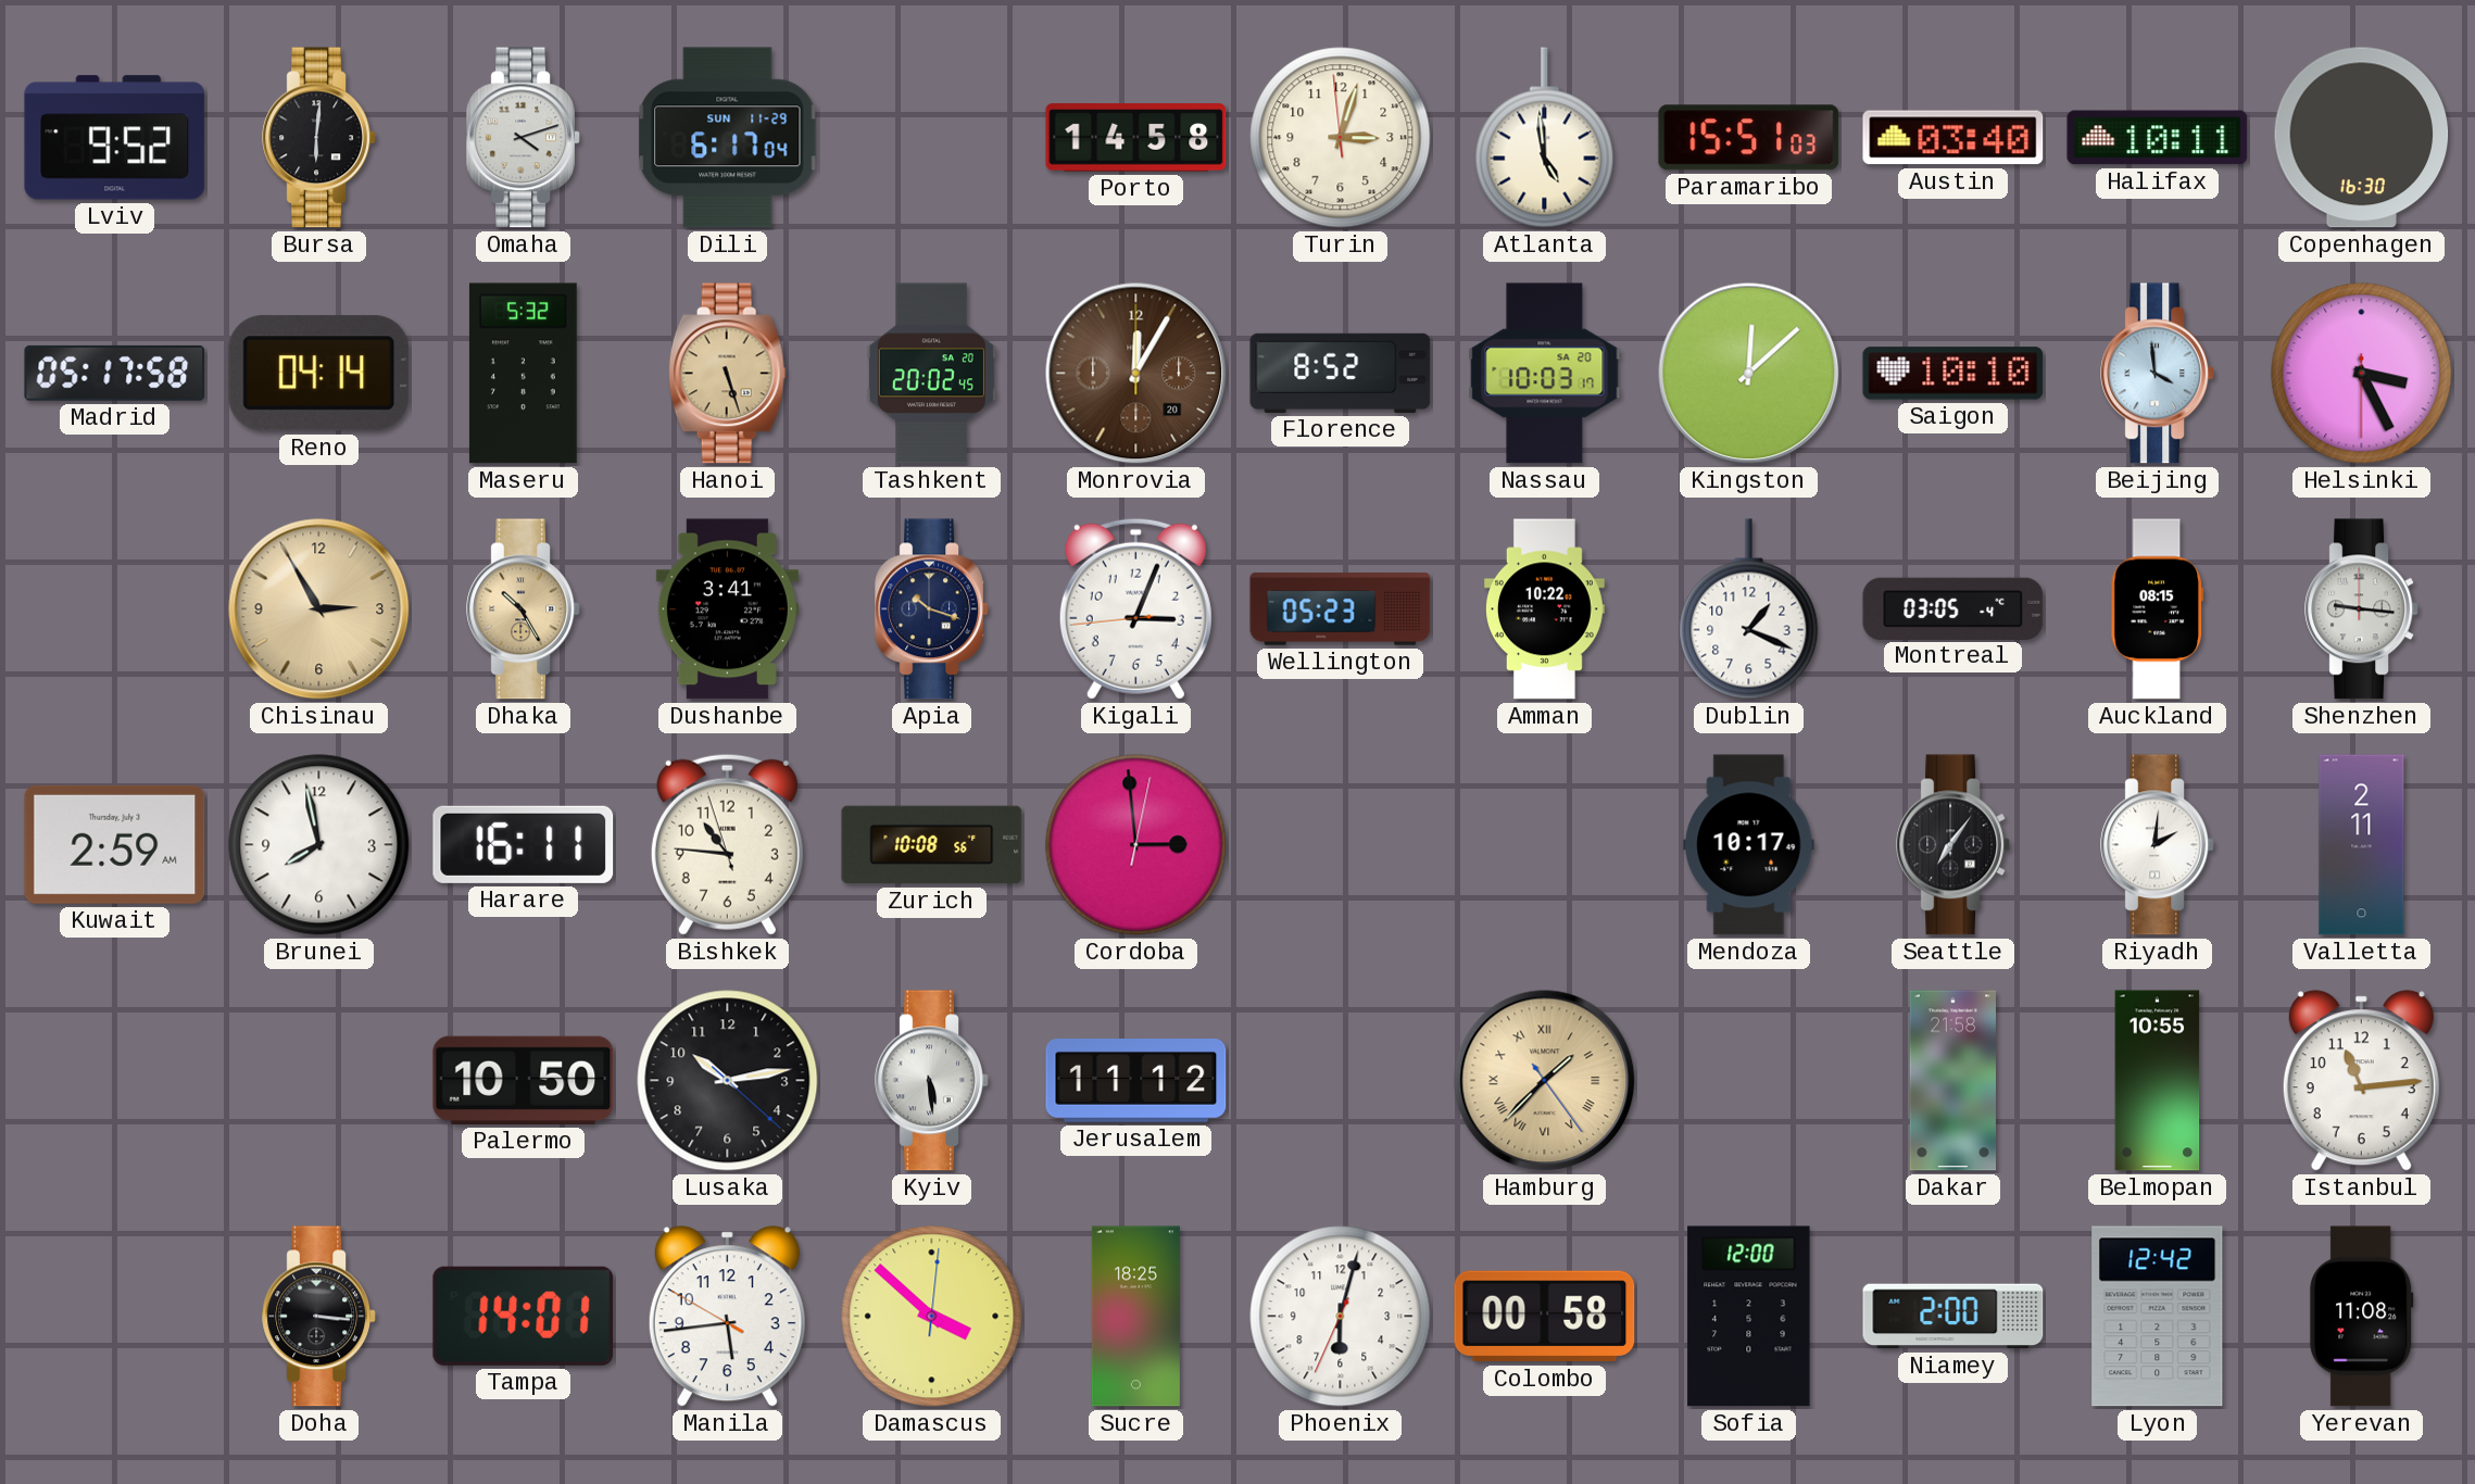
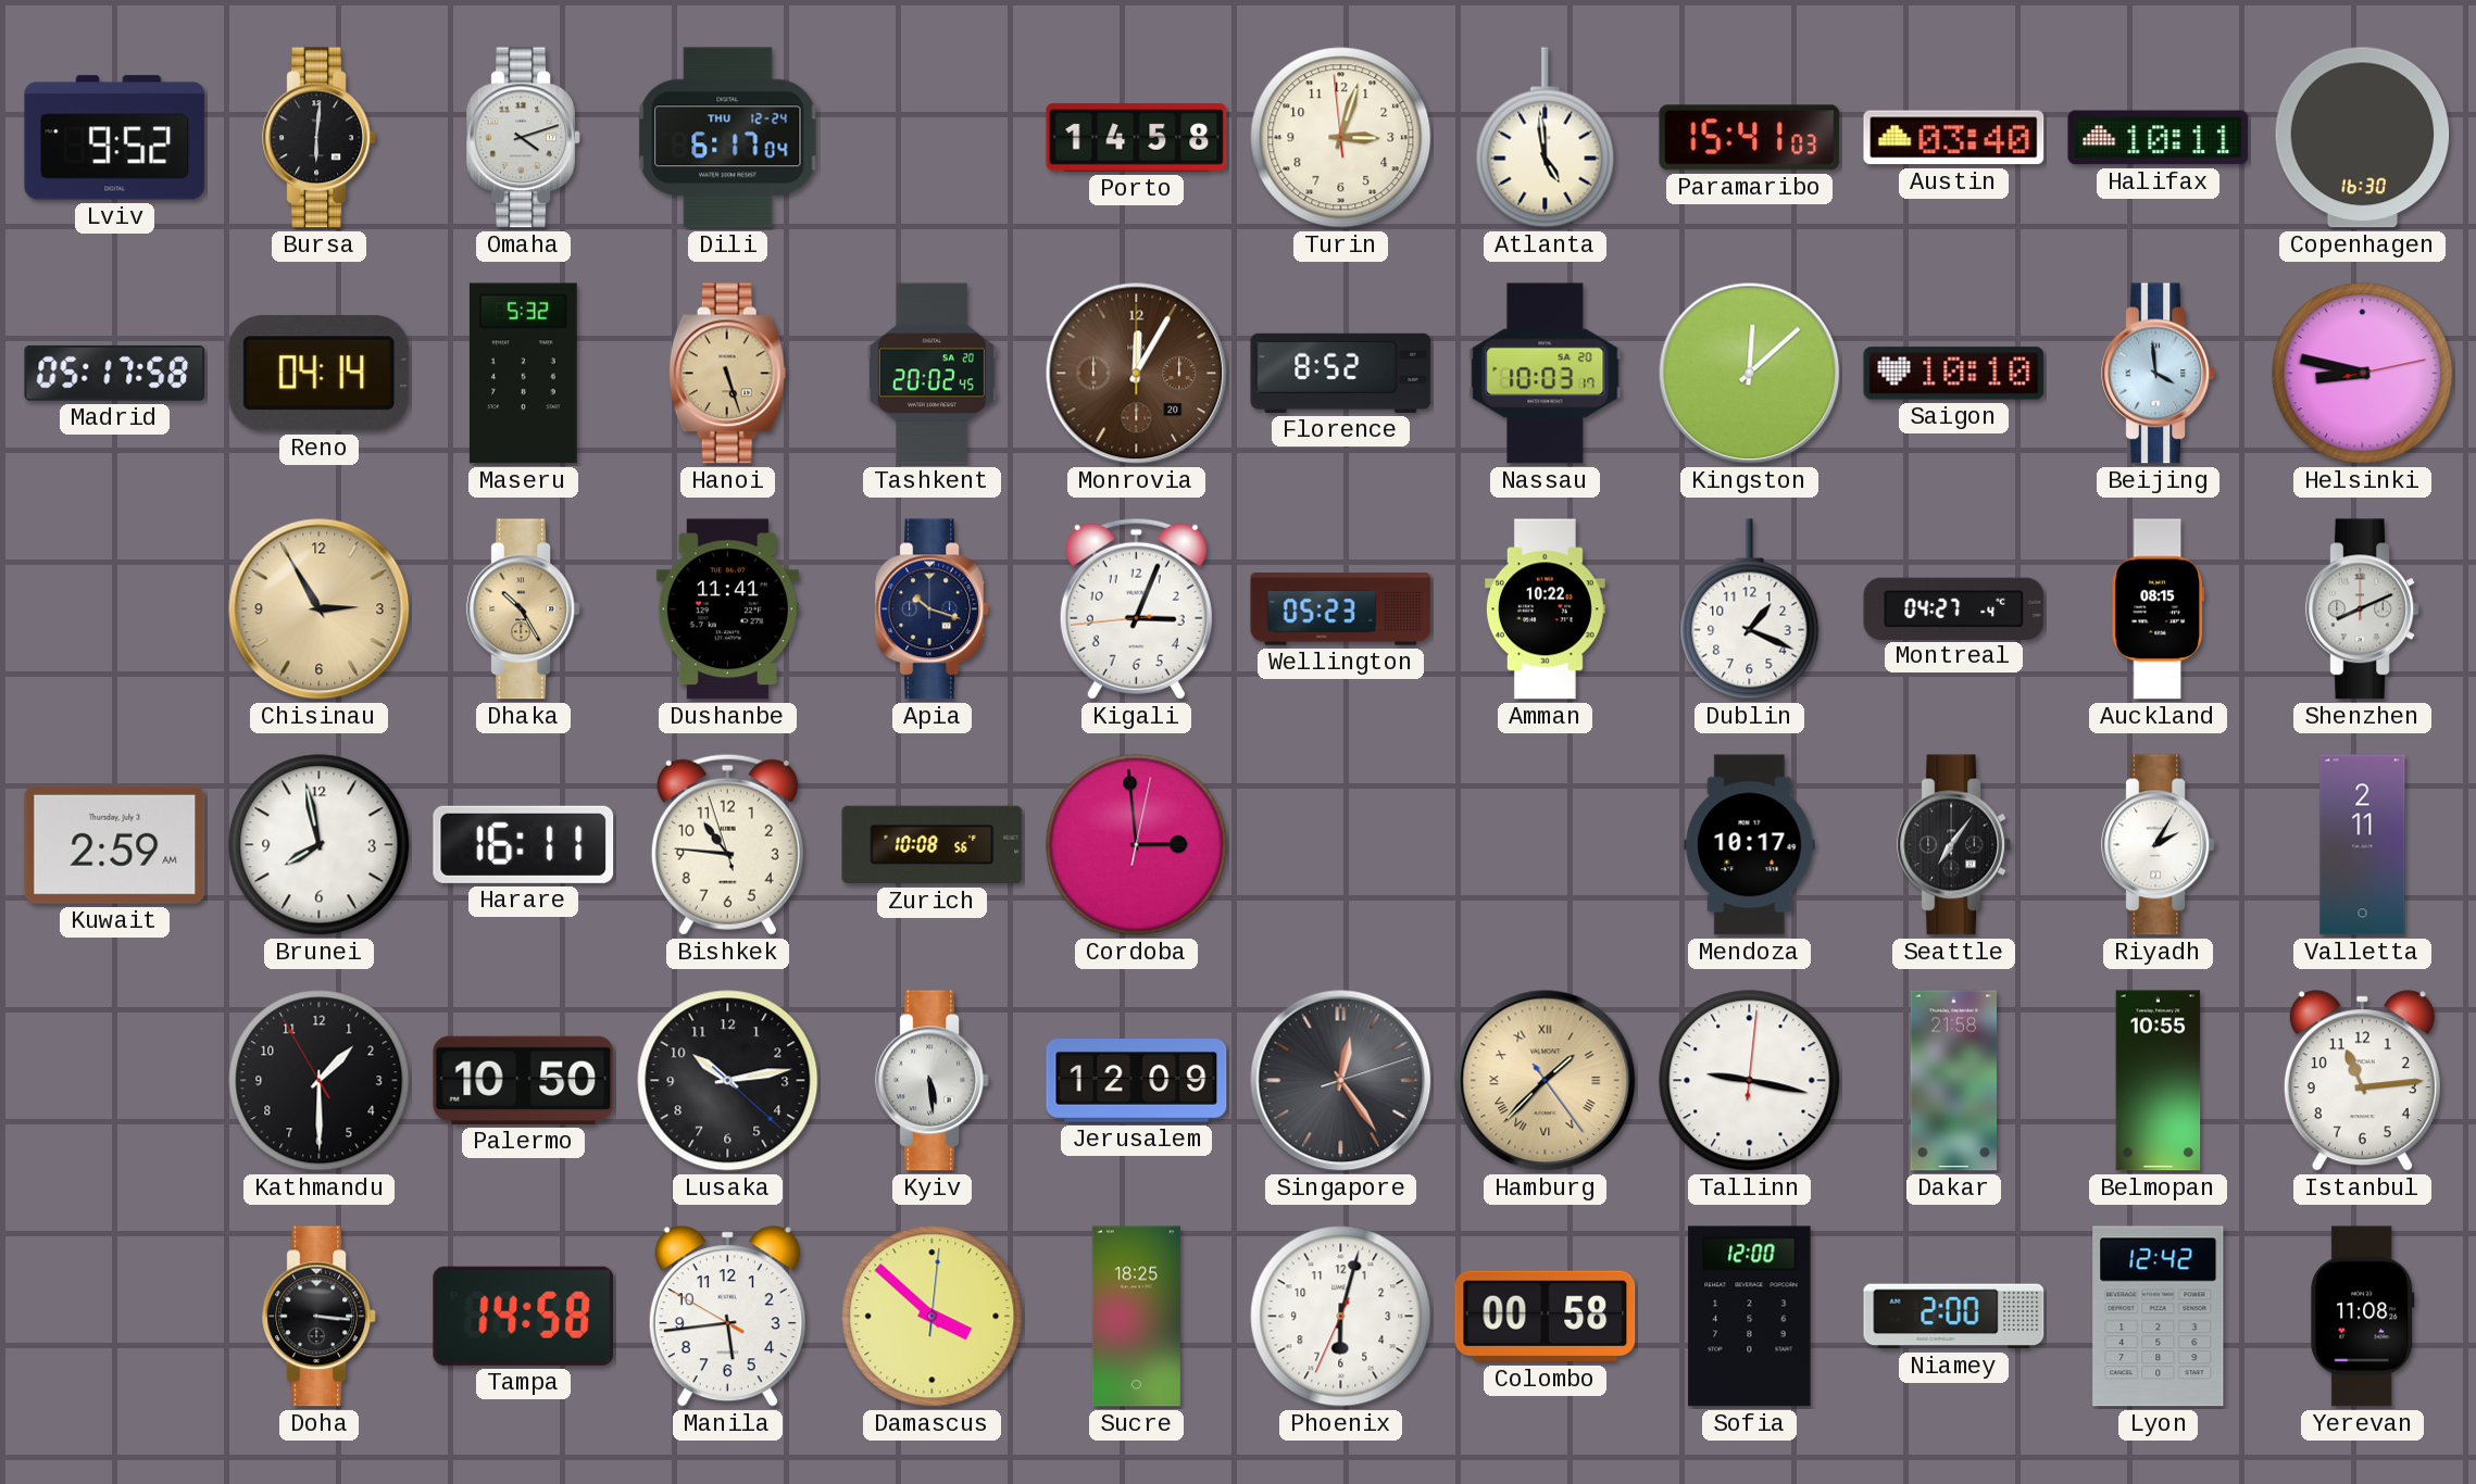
Dili date: SUN 11-29 -> THU 12-24 (728, 138)
Paramaribo: 15:51 -> 15:41 (1750, 138)
Helsinki: 3:25 -> 8:47 (2363, 374)
Dushanbe: 3:41 -> 11:41 (727, 609)
Montreal: 03:05 -> 04:27 (1954, 608)
Shenzhen: 9:16 -> 8:11 (2363, 609)
Riyadh: 2:01 -> 2:05 (2159, 845)
Kathmandu: none -> 1:29 (320, 1081)
Jerusalem: 11:12 -> 12:09 (1137, 1081)
Singapore: none -> 12:24 (1341, 1081)
Tallinn: none -> 9:17 (1750, 1081)
Tampa: 14:01 -> 14:58 (524, 1316)
